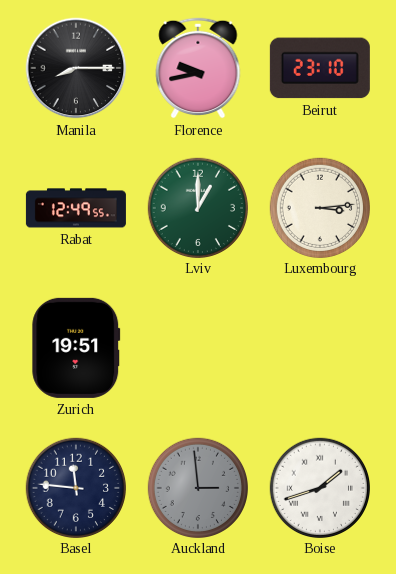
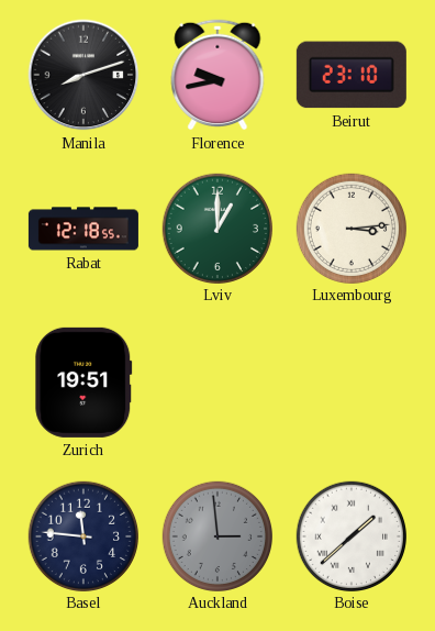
Manila: 8:15 -> 8:12 (83, 75)
Rabat: 12:49 -> 12:18 (83, 229)
Boise: 1:42 -> 1:38 (350, 535)
